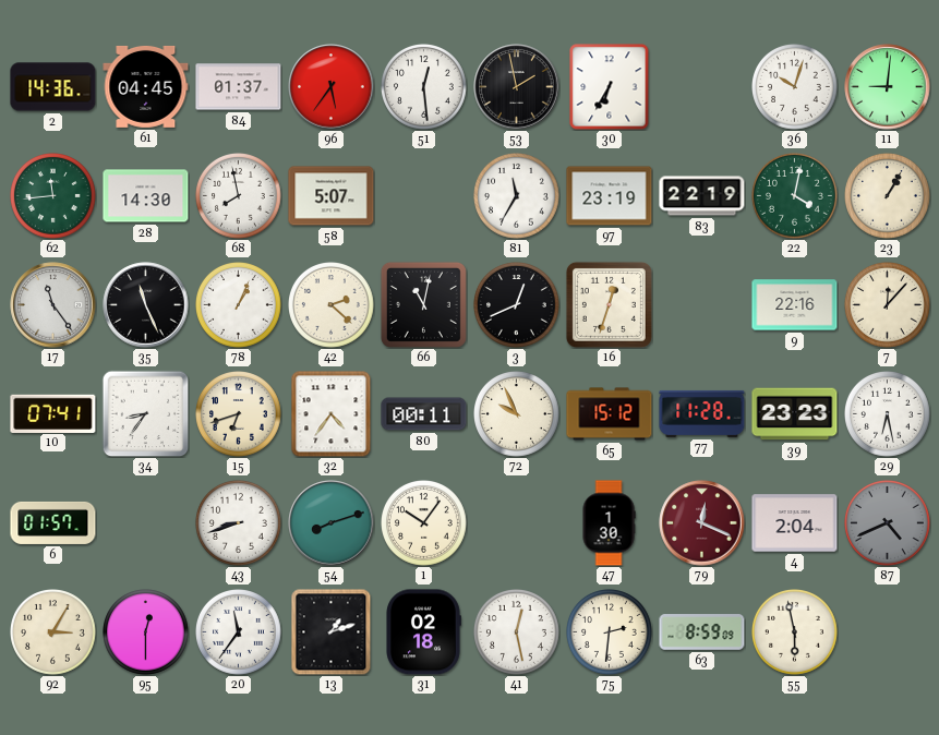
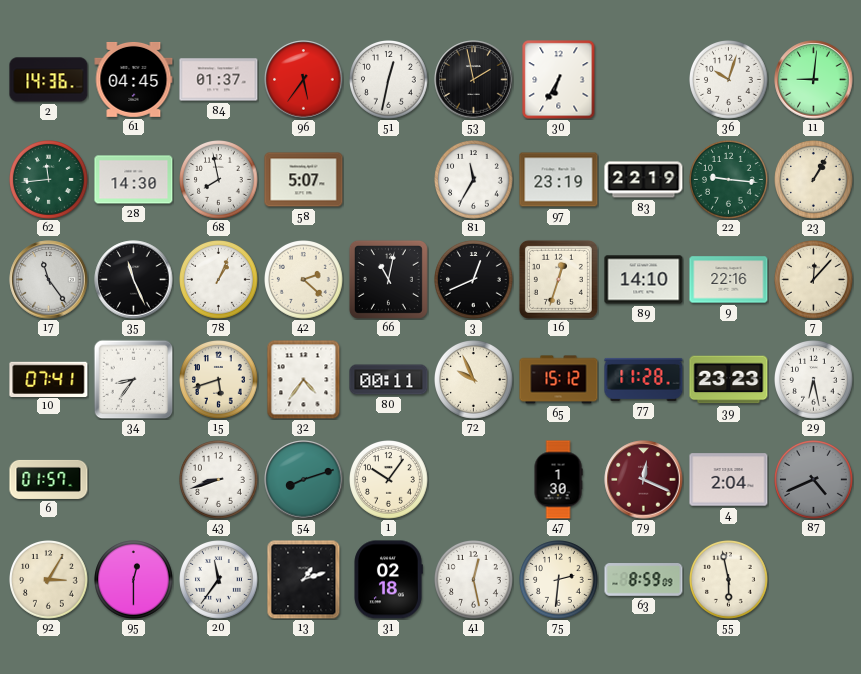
51: 12:29 -> 12:32 (389, 80)
22: 4:02 -> 9:16 (729, 180)
89: none -> 14:10 (644, 280)
15: 6:42 -> 5:42 (219, 380)
